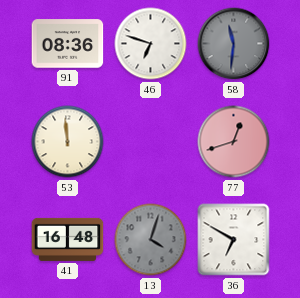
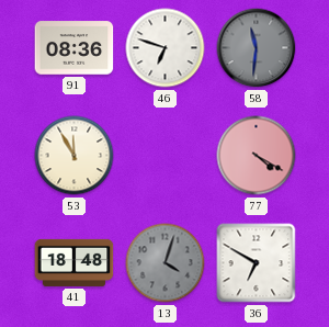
53: 11:59 -> 11:55 (75, 156)
77: 12:42 -> 4:20 (257, 156)
41: 16:48 -> 18:48 (75, 262)
